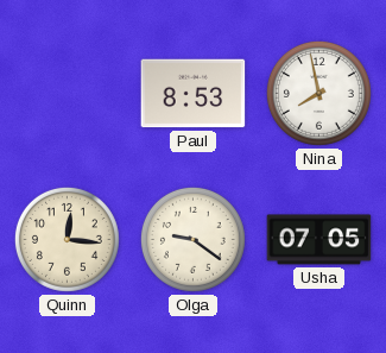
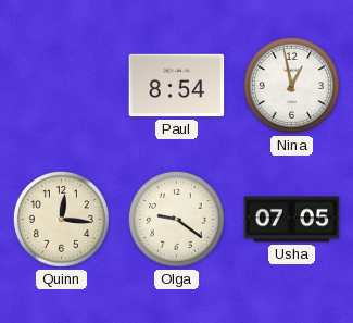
Paul: 8:53 -> 8:54 (177, 86)
Nina: 7:58 -> 12:58 (291, 85)
